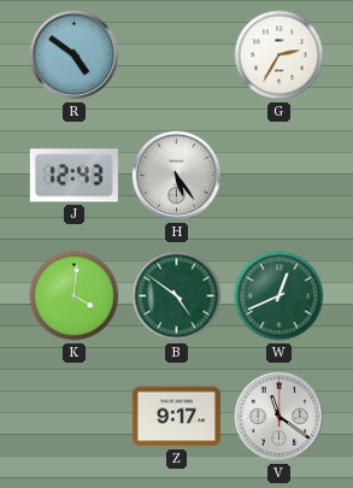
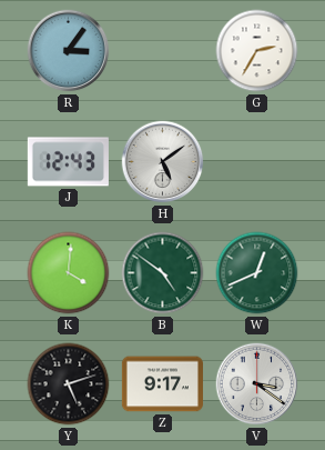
R: 4:51 -> 3:06 (69, 51)
H: 5:24 -> 5:09 (163, 162)
Y: none -> 5:12 (69, 384)
V: 11:21 -> 3:21 (257, 384)
